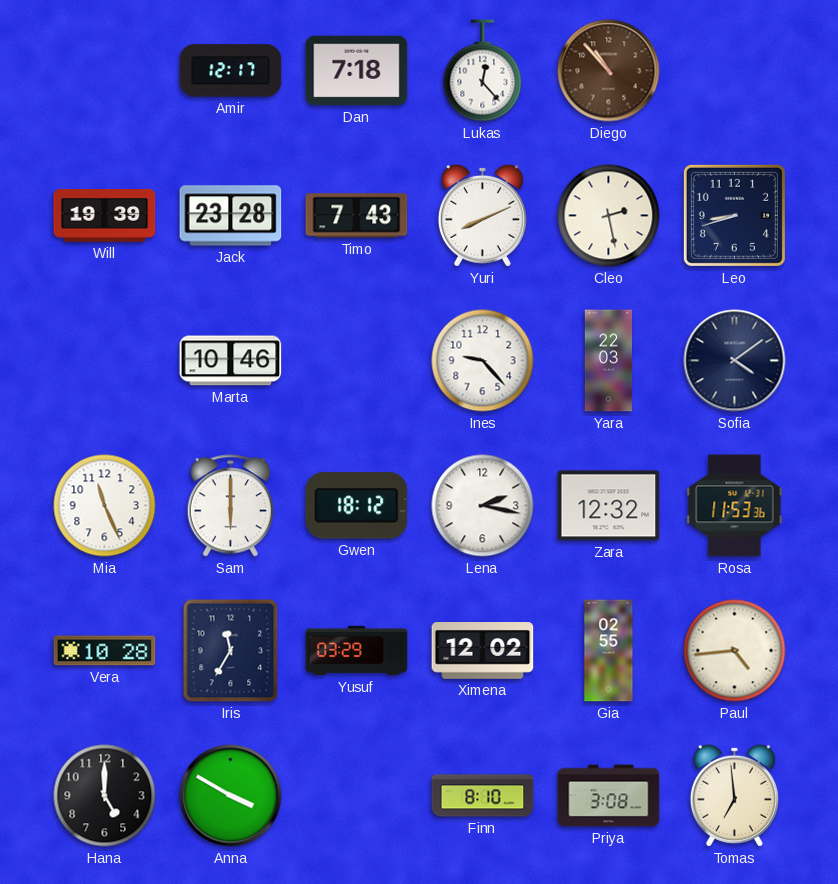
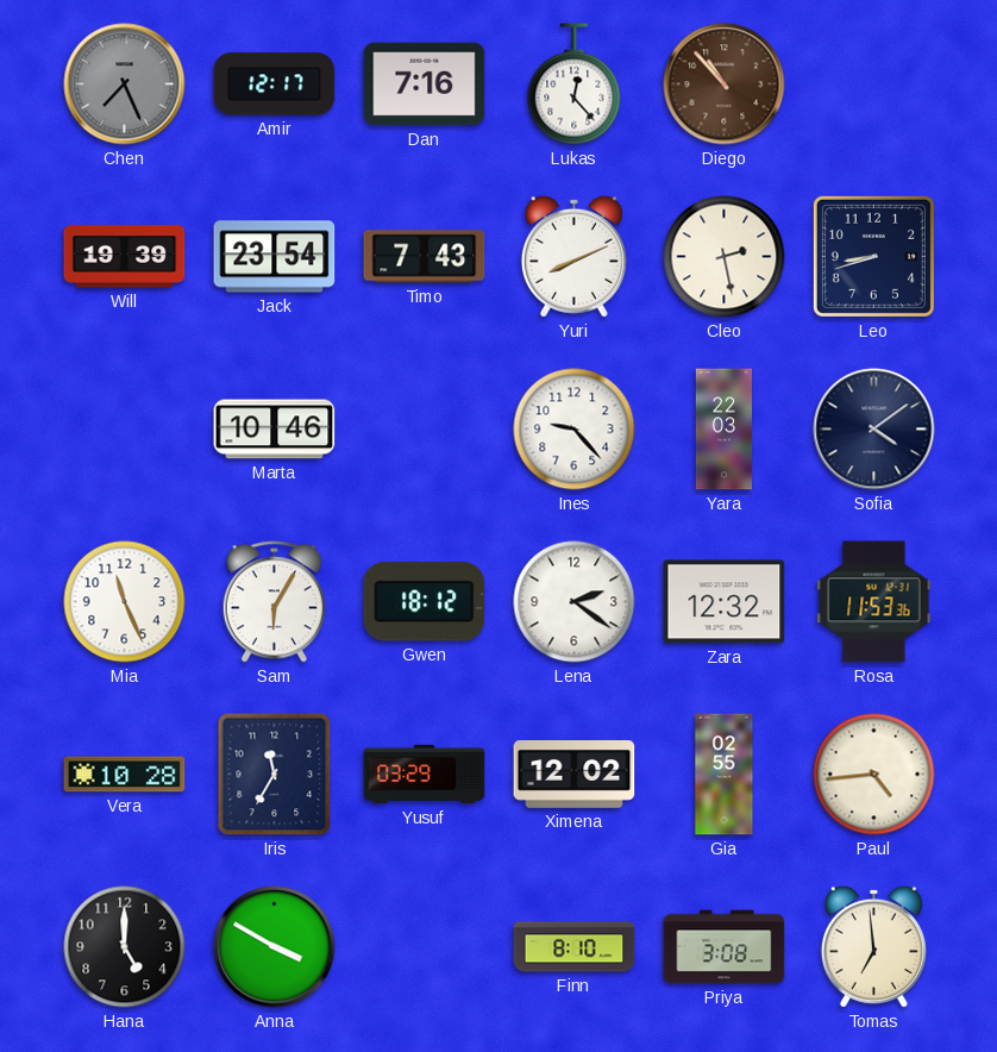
Chen: none -> 7:26 (125, 84)
Dan: 7:18 -> 7:16 (425, 84)
Jack: 23:28 -> 23:54 (275, 257)
Sam: 6:00 -> 6:05 (274, 602)
Lena: 2:17 -> 2:21 (575, 602)
